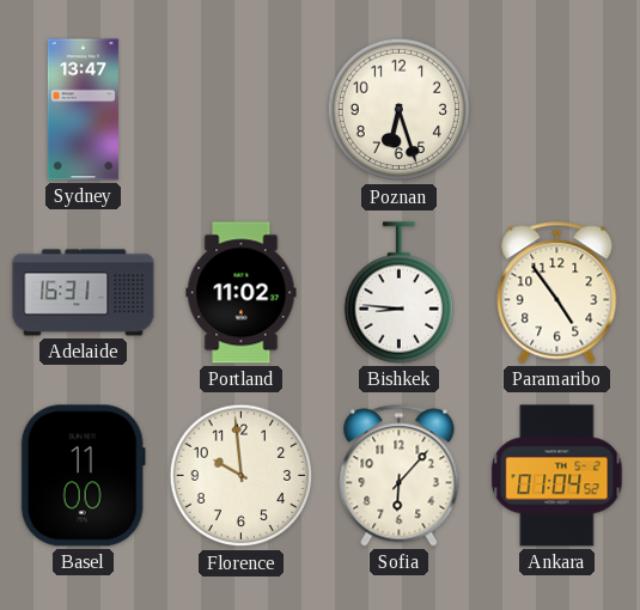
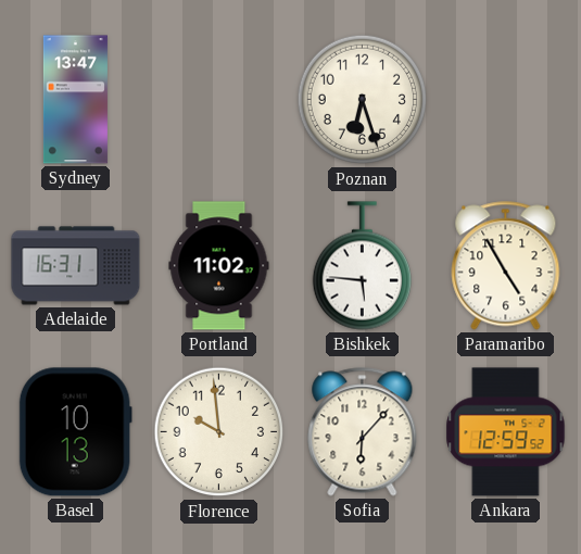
Bishkek: 8:46 -> 5:46 (362, 266)
Paramaribo: 4:54 -> 4:55 (506, 266)
Basel: 11:00 -> 10:13 (75, 432)
Ankara: 01:04 -> 12:59 (506, 432)
